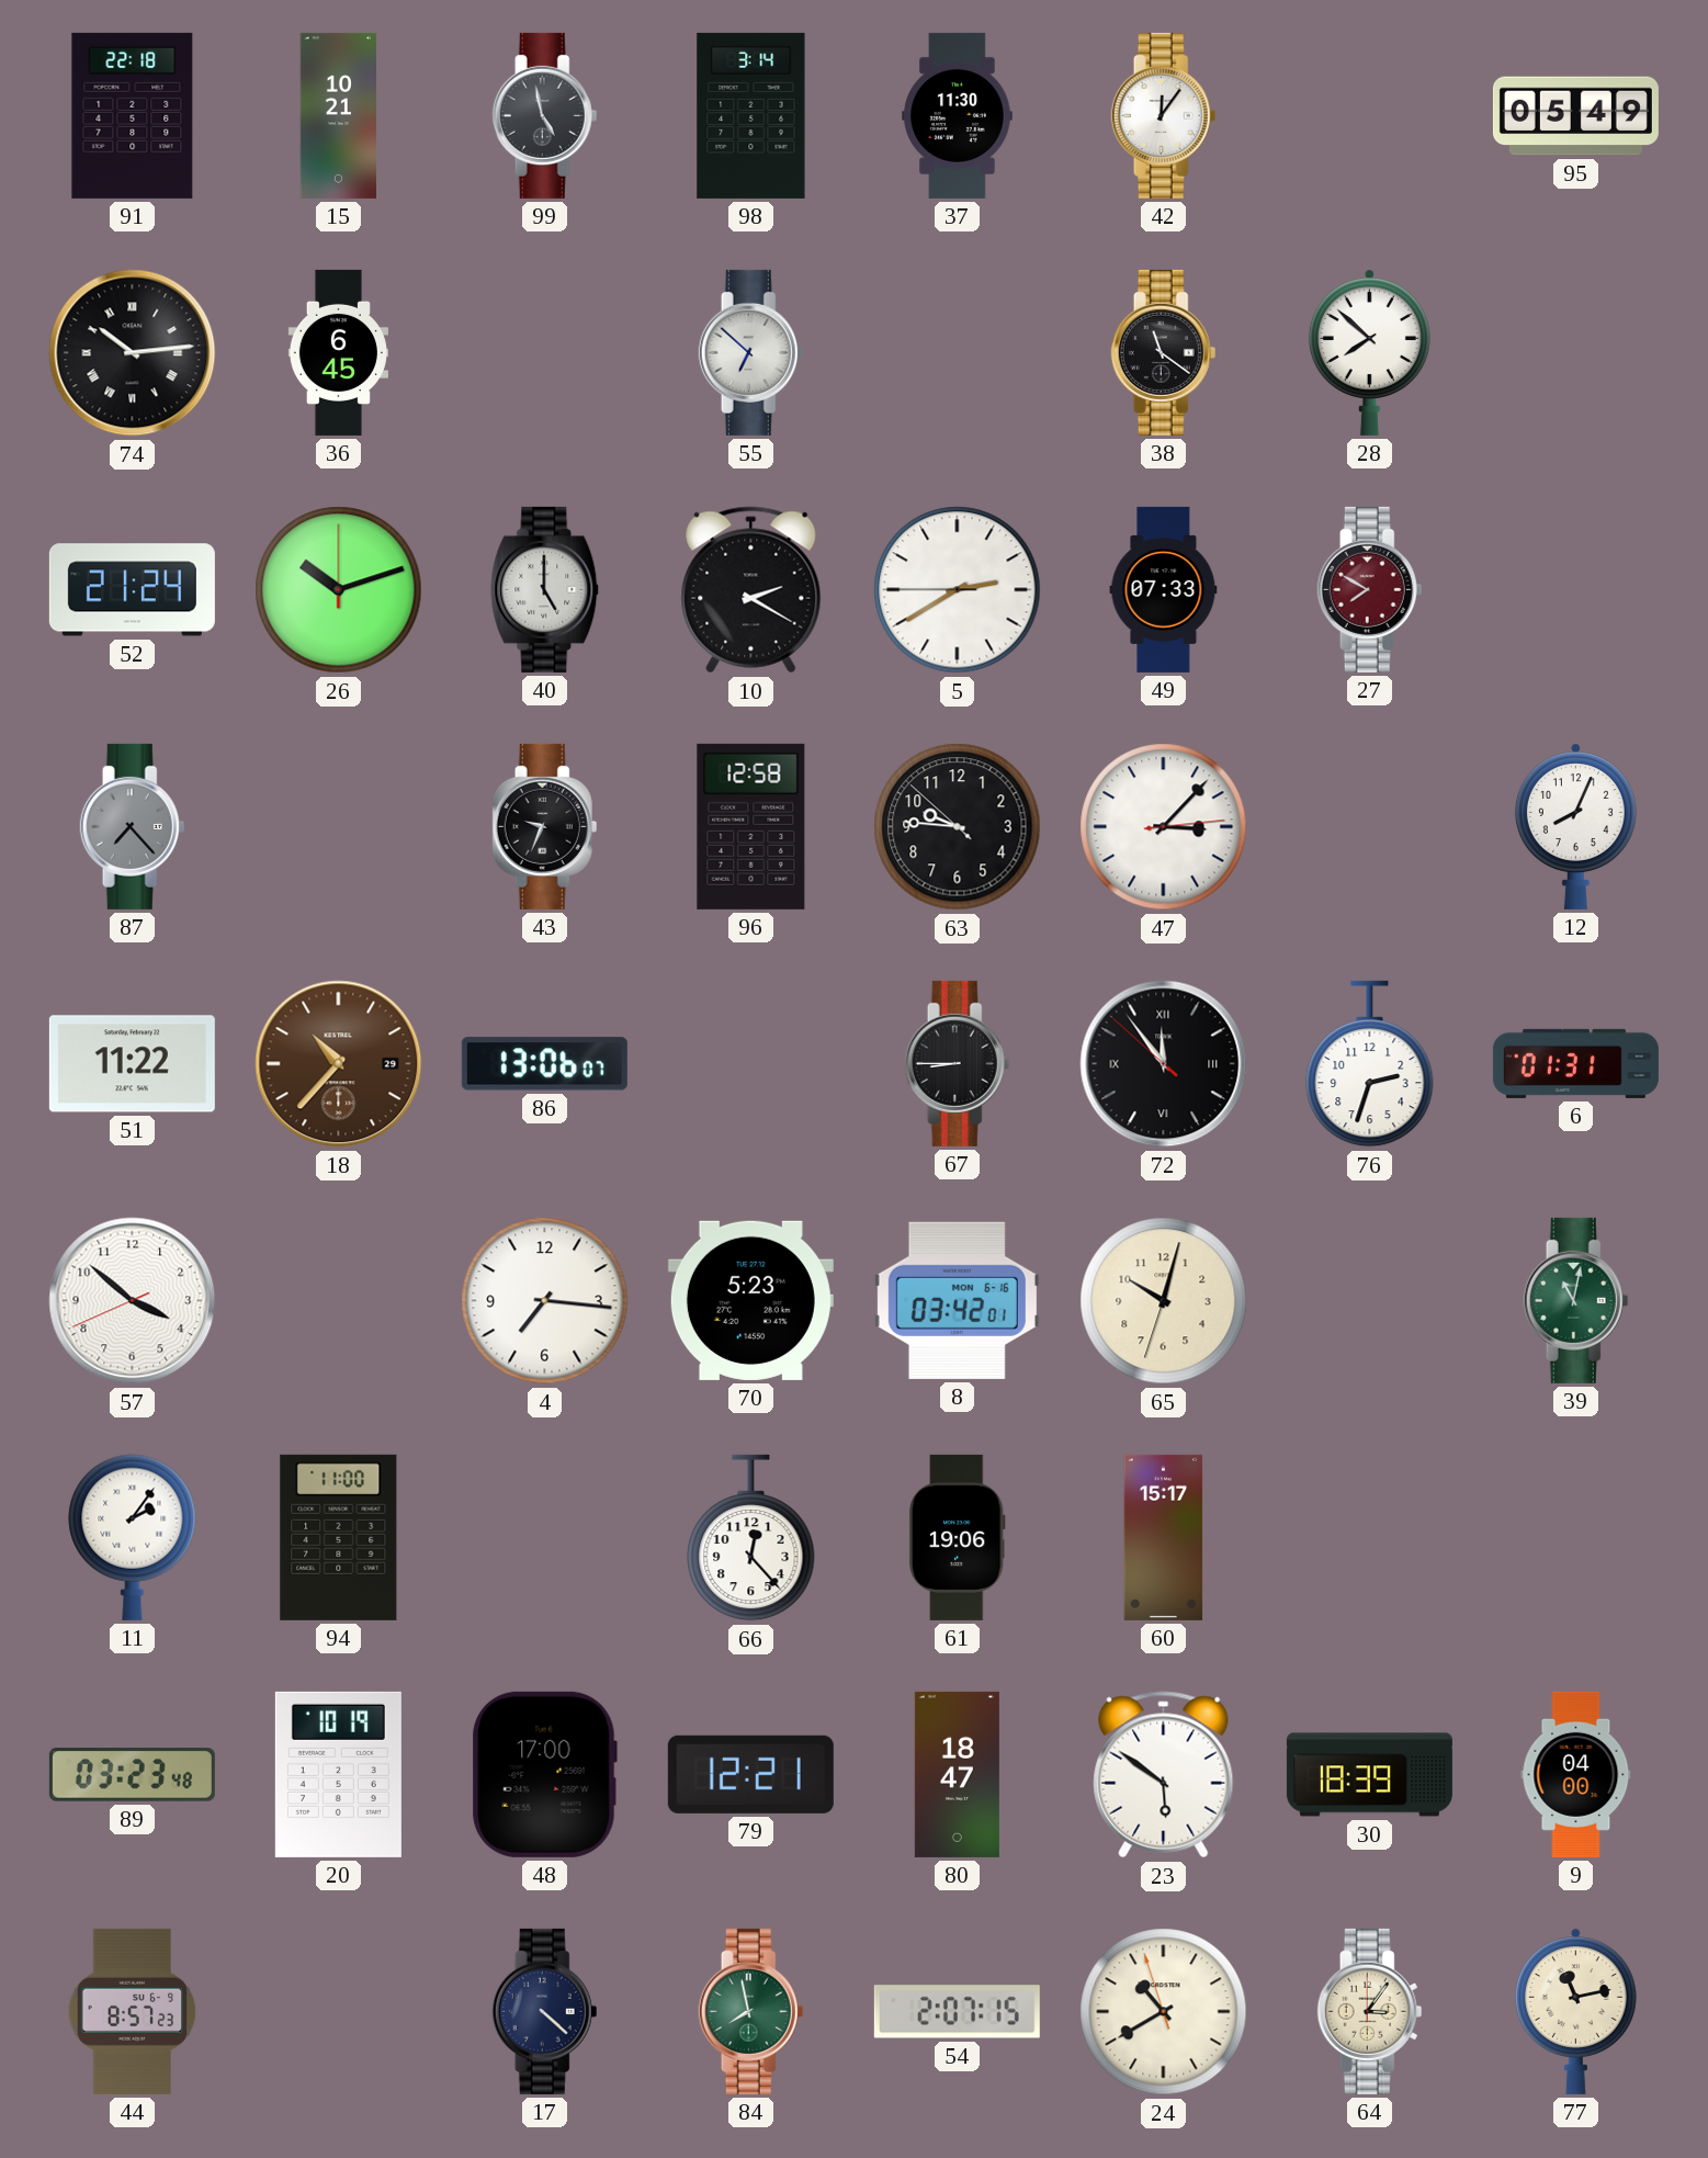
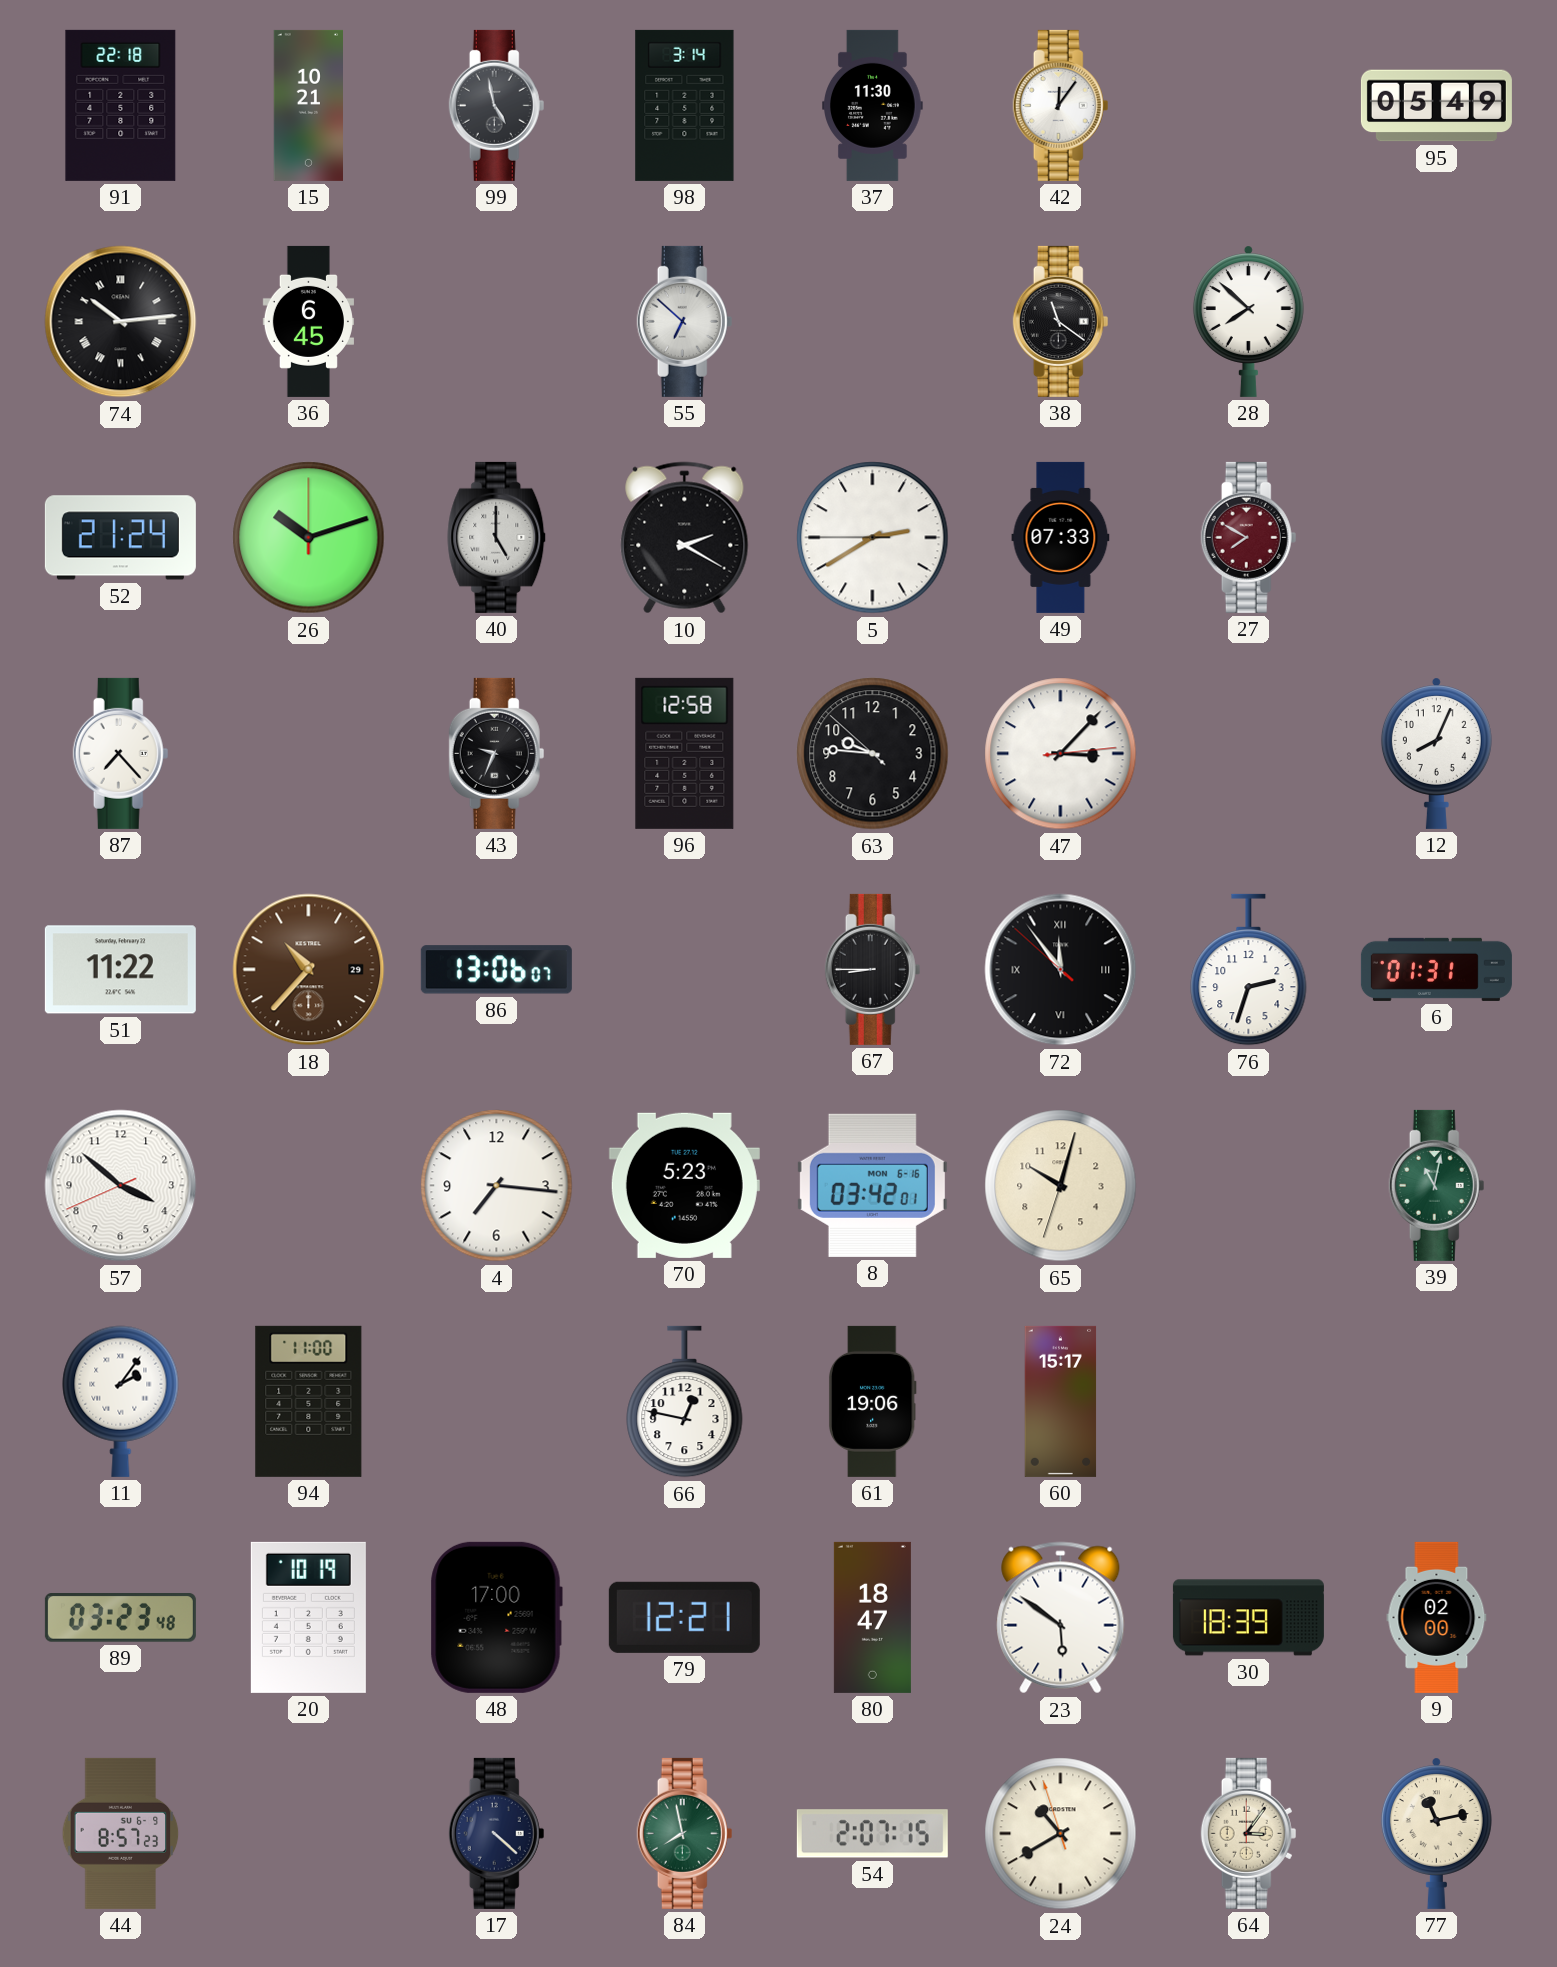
87 dial: grey -> white (121, 753)
66: 12:23 -> 12:47 (685, 1402)
9: 04:00 -> 02:00 (1437, 1617)
